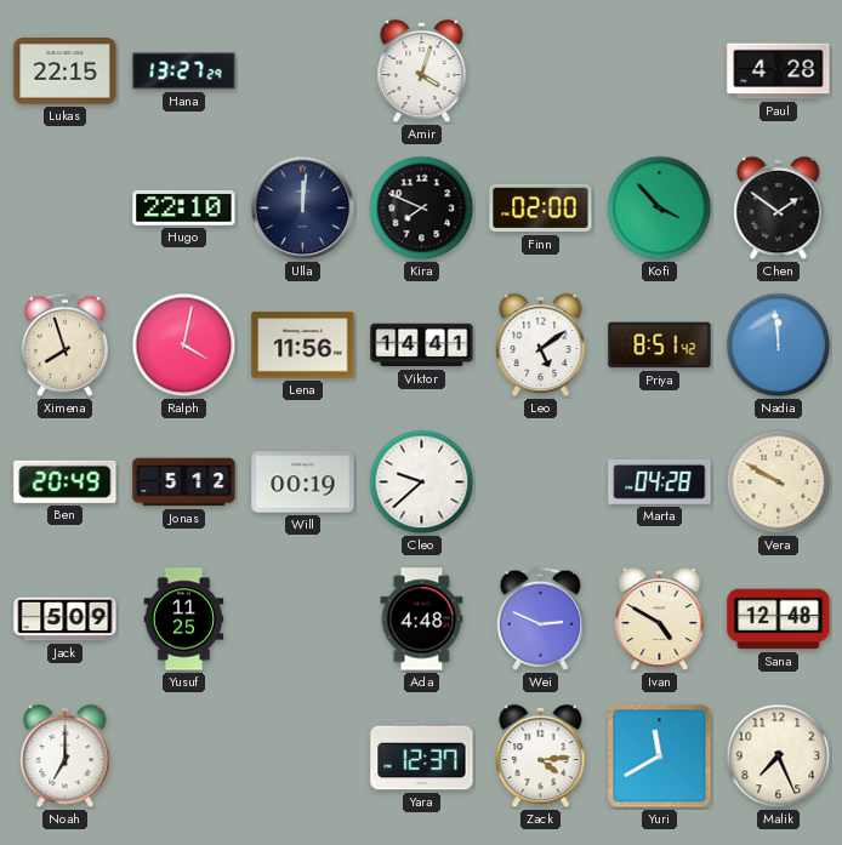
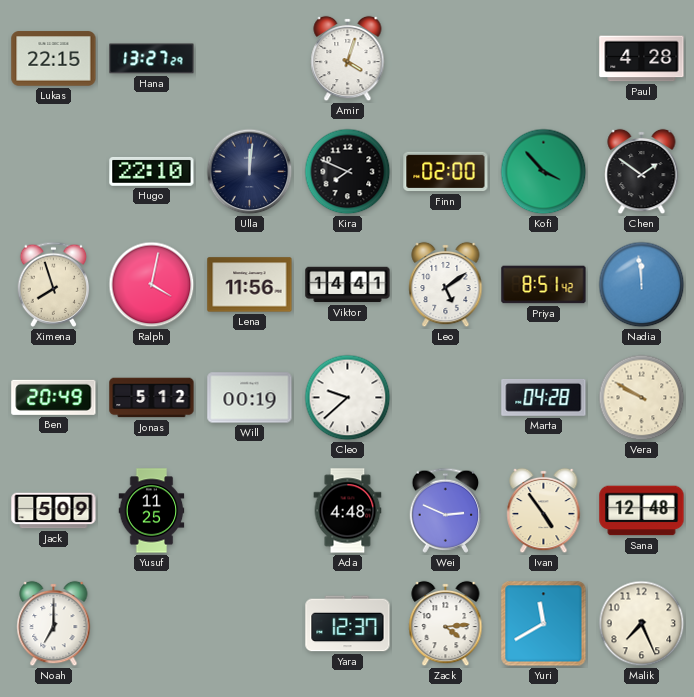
Ivan: 4:50 -> 4:54 (544, 511)
